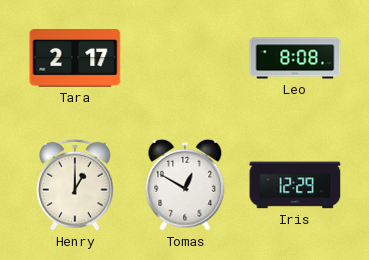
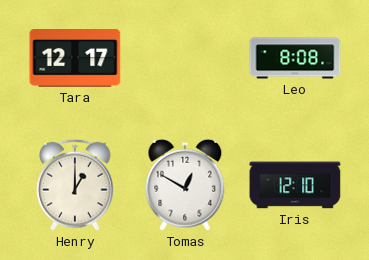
Tara: 2:17 -> 12:17 (75, 59)
Iris: 12:29 -> 12:10 (295, 185)
